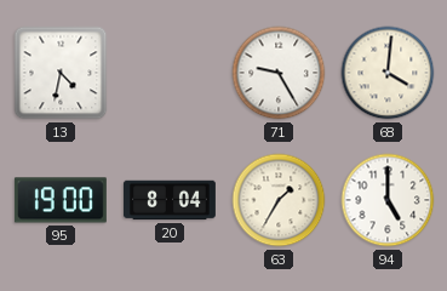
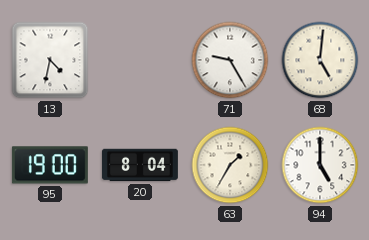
68: 4:01 -> 5:01 (320, 60)
